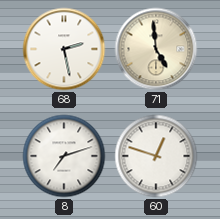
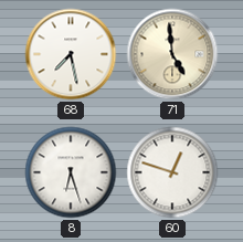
68: 2:28 -> 7:28 (71, 54)
8: 7:12 -> 6:27 (71, 172)
